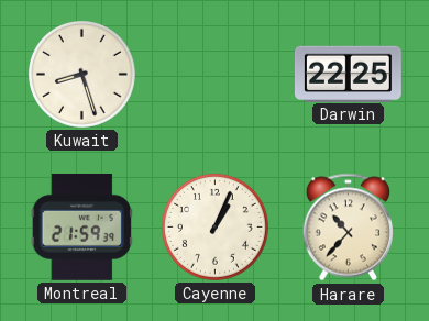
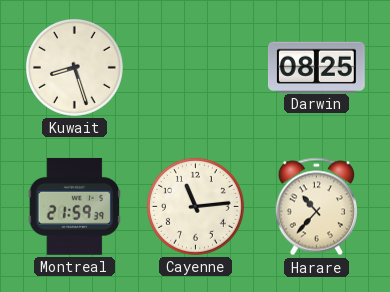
Darwin: 22:25 -> 08:25 (316, 67)
Cayenne: 1:04 -> 11:14 (195, 206)
